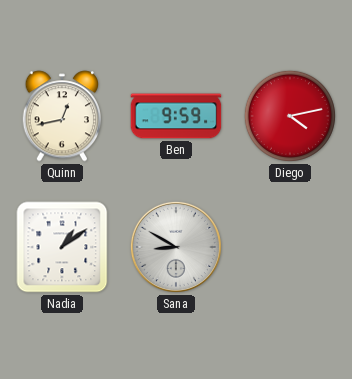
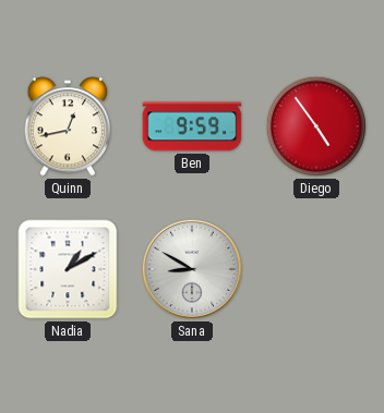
Diego: 4:13 -> 4:54 (316, 126)
Nadia: 1:09 -> 1:10 (68, 269)
